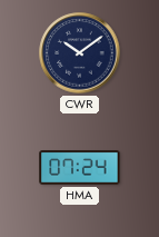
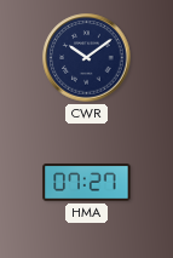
HMA: 07:24 -> 07:27 (87, 183)
